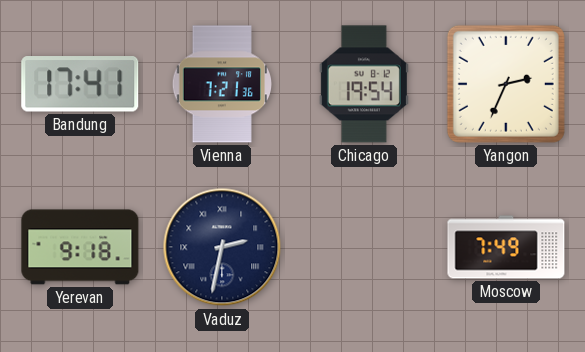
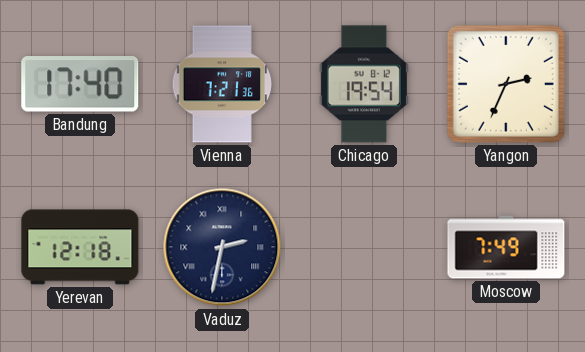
Bandung: 17:41 -> 17:40 (80, 85)
Yerevan: 9:18 -> 12:18 (80, 247)
